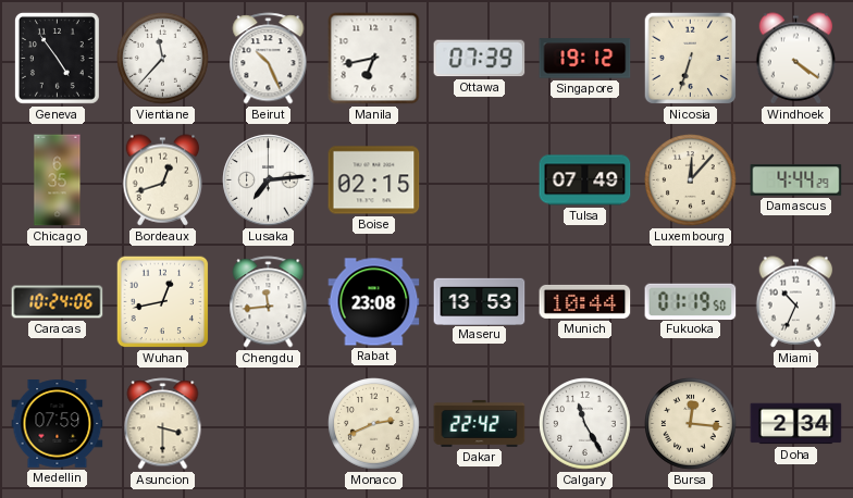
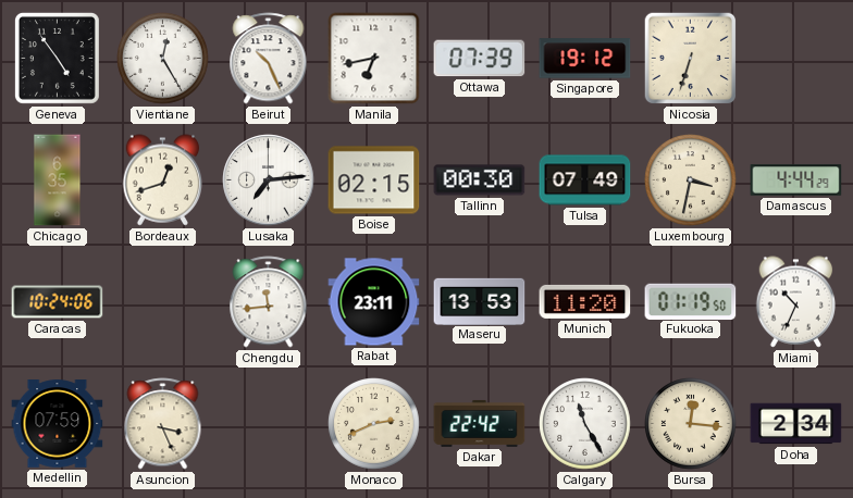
Vientiane: 11:37 -> 12:25 (163, 59)
Windhoek: 4:21 -> none (796, 59)
Tallinn: none -> 00:30 (480, 180)
Luxembourg: 12:07 -> 3:32 (691, 180)
Wuhan: 12:43 -> none (163, 302)
Rabat: 23:08 -> 23:11 (374, 302)
Munich: 10:44 -> 11:20 (585, 301)
Asuncion: 3:30 -> 3:26 (163, 424)
